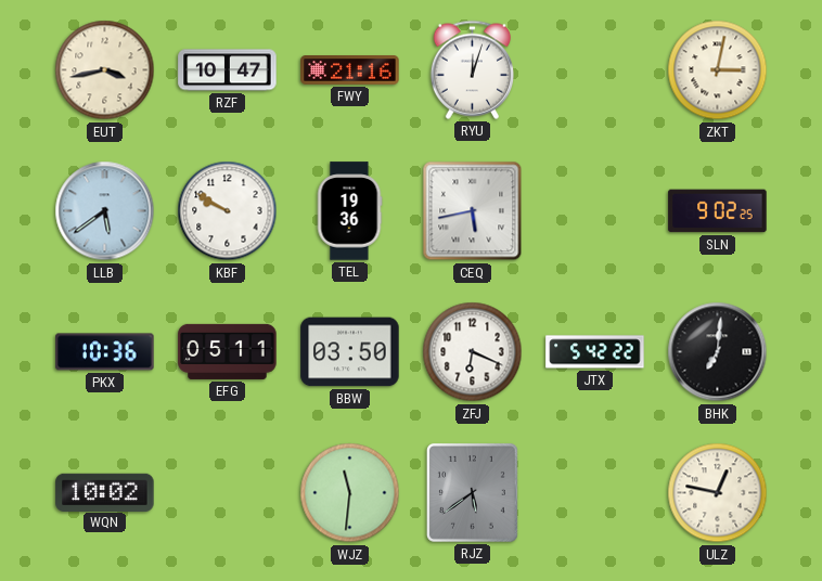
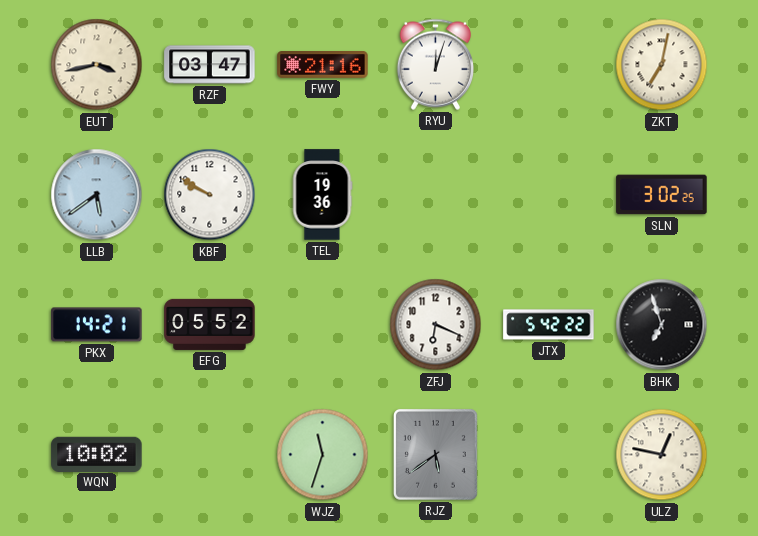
RZF: 10:47 -> 03:47 (210, 65)
ZKT: 3:02 -> 7:02 (662, 65)
CEQ: 5:43 -> none (473, 211)
SLN: 9:02 -> 3:02 (662, 195)
PKX: 10:36 -> 14:21 (97, 325)
EFG: 05:11 -> 05:52 (210, 324)
BBW: 03:50 -> none (350, 352)
BHK: 7:01 -> 6:57 (662, 325)
WJZ: 11:31 -> 11:33 (323, 455)
